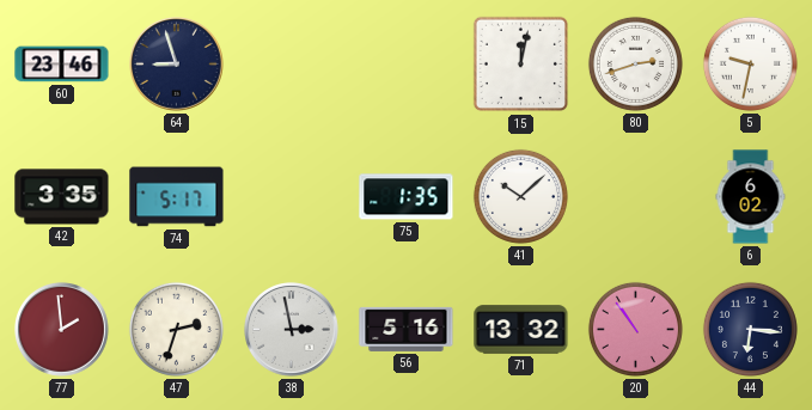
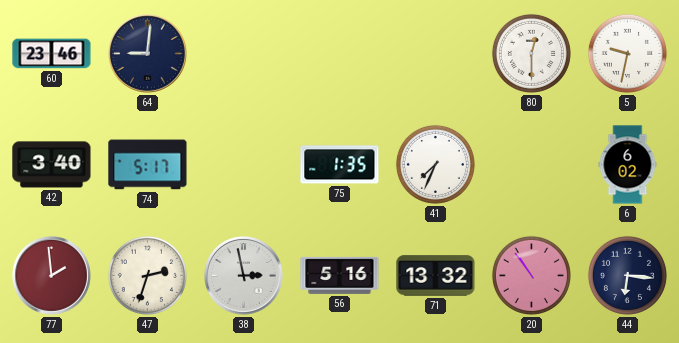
64: 8:57 -> 9:01 (148, 54)
15: 12:02 -> none (521, 65)
80: 2:42 -> 12:30 (531, 53)
42: 3:35 -> 3:40 (52, 165)
41: 10:08 -> 7:34 (435, 164)
